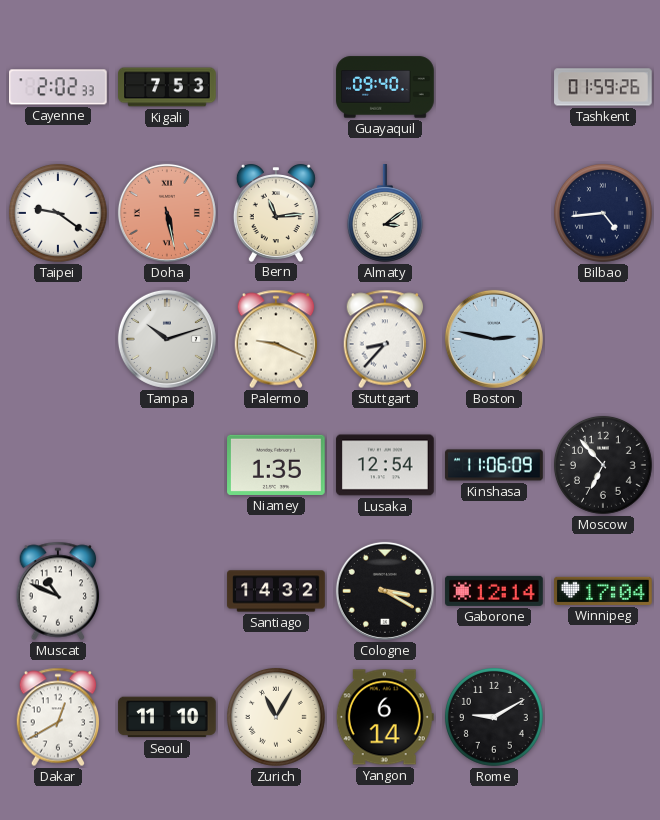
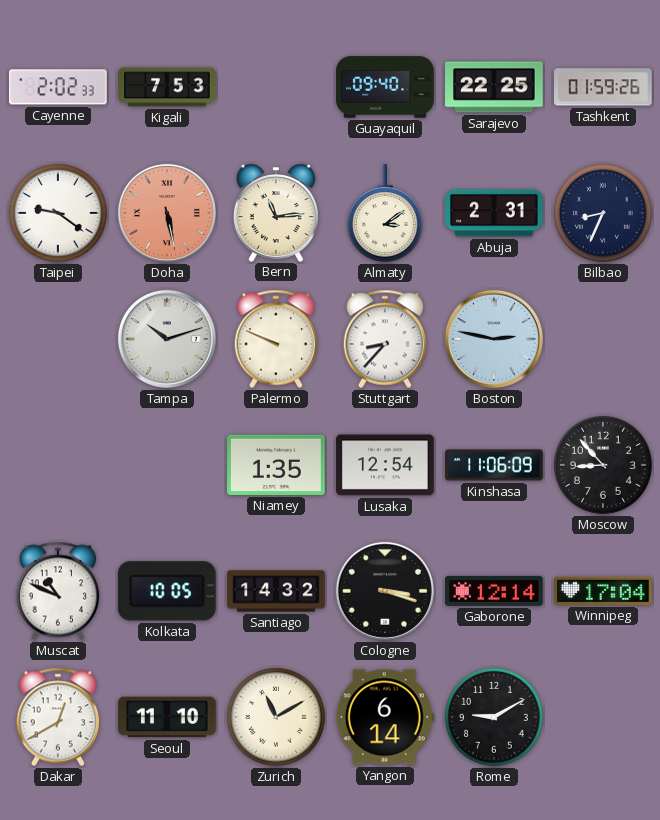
Sarajevo: none -> 22:25 (494, 87)
Abuja: none -> 2:31 (494, 213)
Bilbao: 4:44 -> 8:34 (603, 213)
Palermo: 9:19 -> 9:49 (276, 339)
Moscow: 6:53 -> 8:53 (603, 465)
Kolkata: none -> 10:05 (167, 591)
Cologne: 3:20 -> 3:18 (385, 591)
Zurich: 11:05 -> 11:10 (276, 717)
